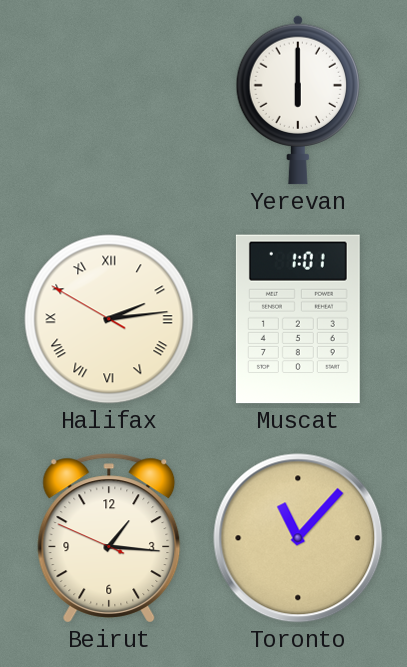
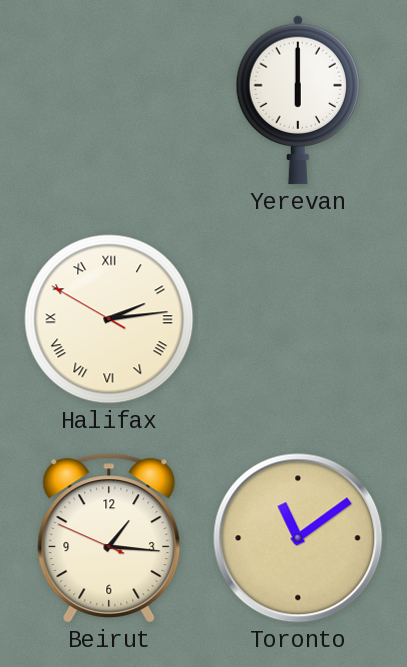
Muscat: 1:01 -> none (298, 319)
Toronto: 11:07 -> 11:09 (298, 538)
